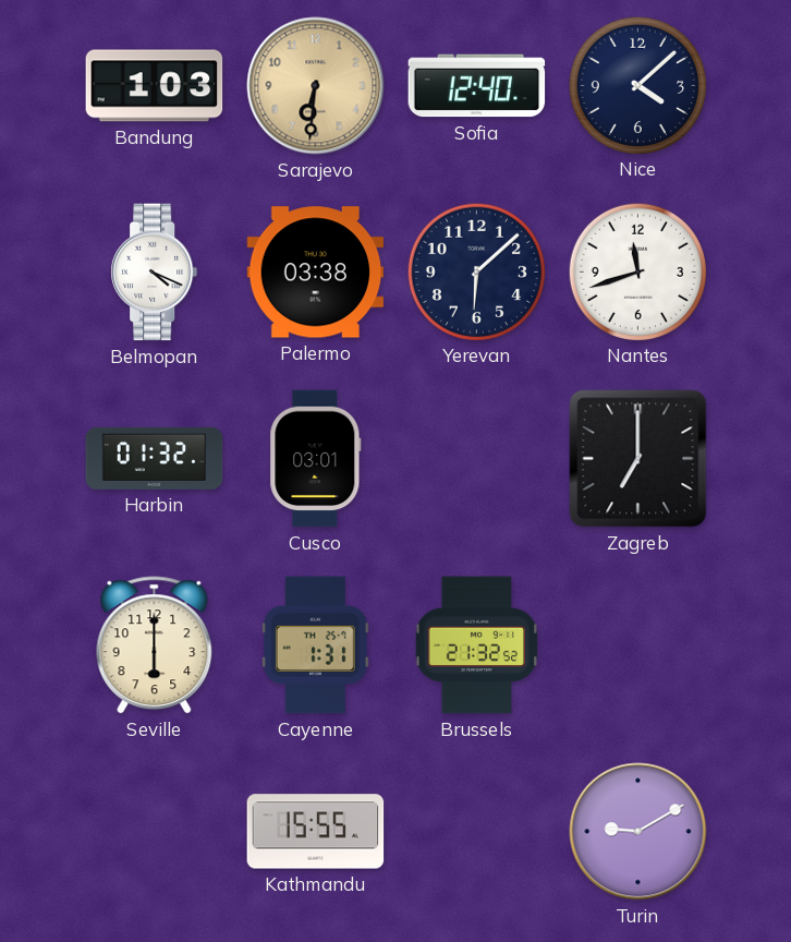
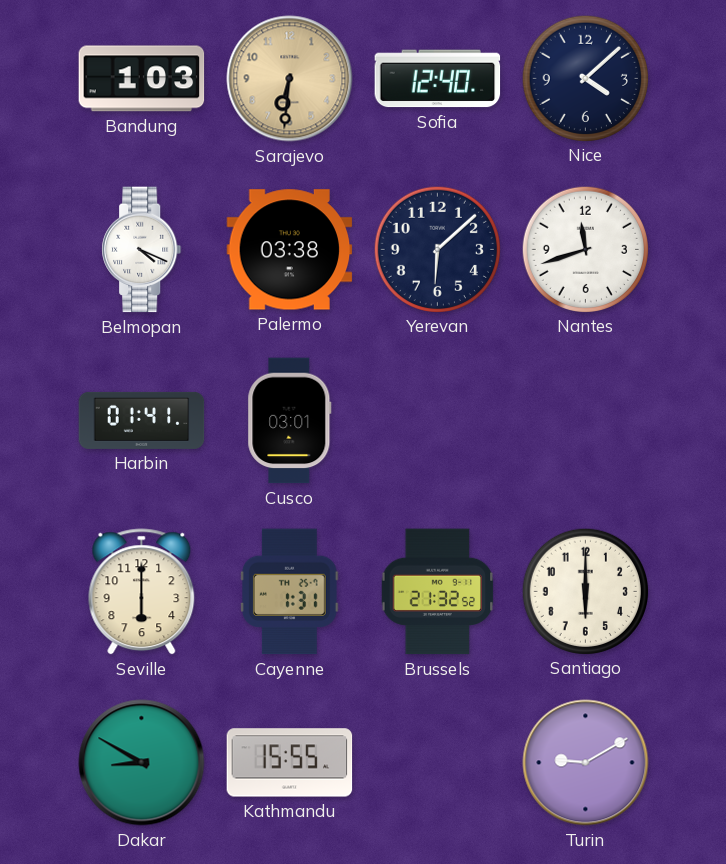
Harbin: 01:32 -> 01:41 (142, 420)
Zagreb: 7:00 -> none (638, 459)
Santiago: none -> 6:00 (585, 591)
Dakar: none -> 8:50 (142, 763)
